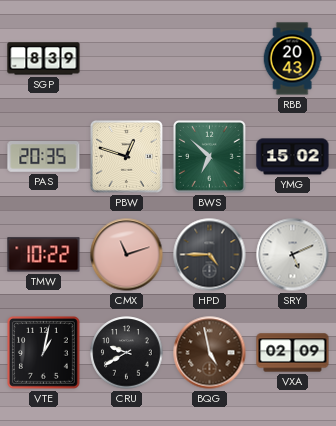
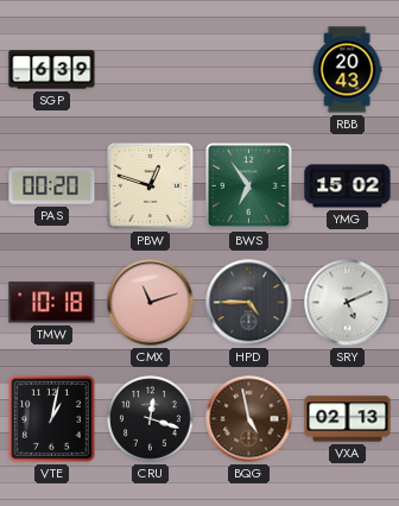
SGP: 8:39 -> 6:39 (52, 70)
PAS: 20:35 -> 00:20 (52, 186)
BWS: 6:52 -> 6:54 (248, 185)
TMW: 10:22 -> 10:18 (52, 303)
CRU: 9:40 -> 12:18 (151, 419)
VXA: 02:09 -> 02:13 (348, 419)
